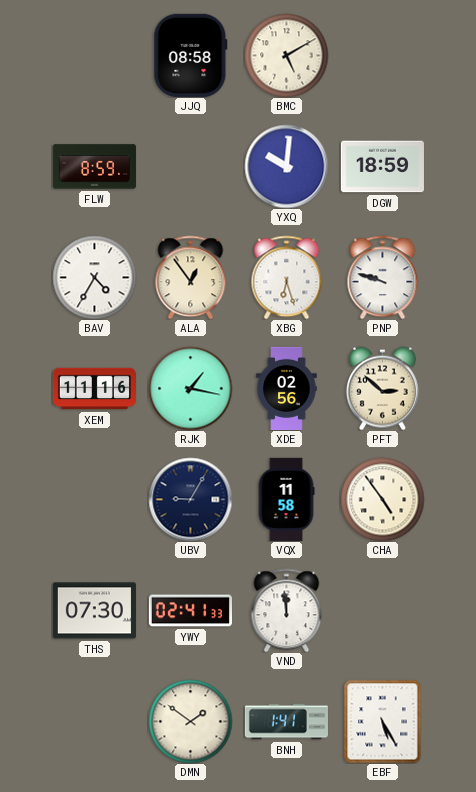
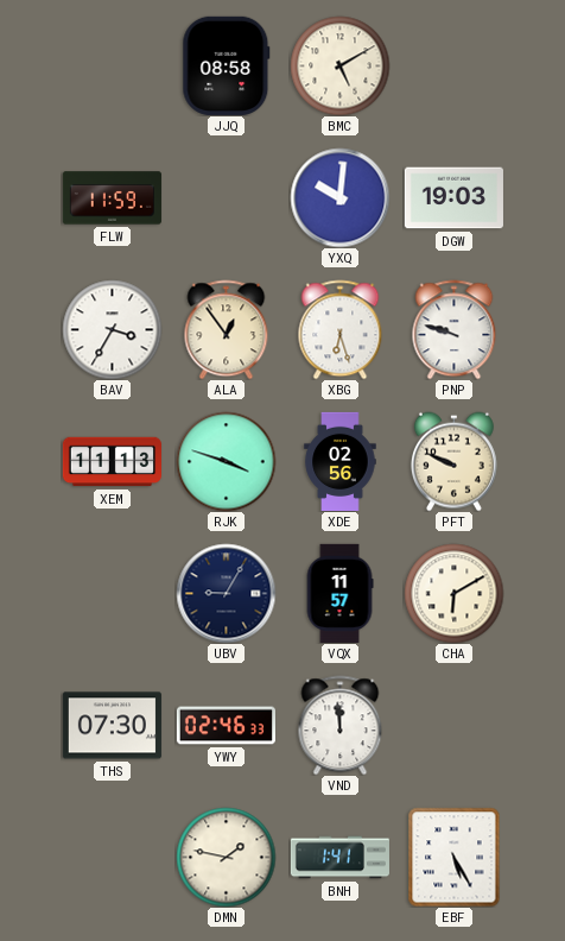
FLW: 8:59 -> 11:59 (112, 198)
DGW: 18:59 -> 19:03 (453, 198)
BAV: 4:35 -> 3:35 (112, 329)
XEM: 11:16 -> 11:13 (112, 462)
RJK: 1:17 -> 3:48 (226, 461)
PFT: 2:52 -> 9:49 (453, 461)
VQX: 11:58 -> 11:57 (339, 593)
CHA: 4:54 -> 6:10 (453, 593)
YWY: 02:41 -> 02:46 (226, 726)
DMN: 1:51 -> 1:47 (226, 857)
